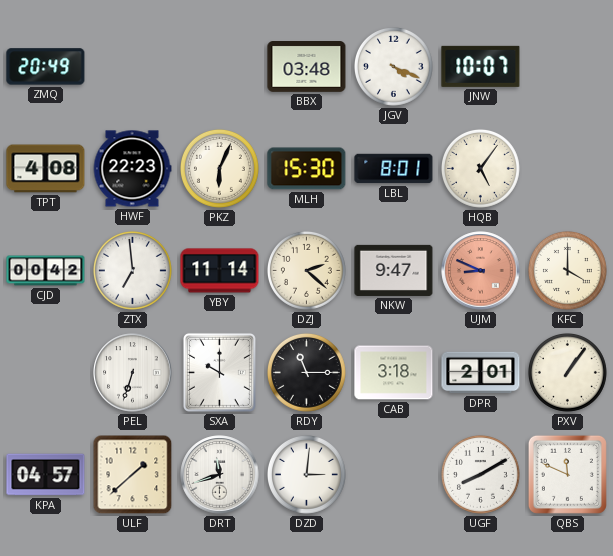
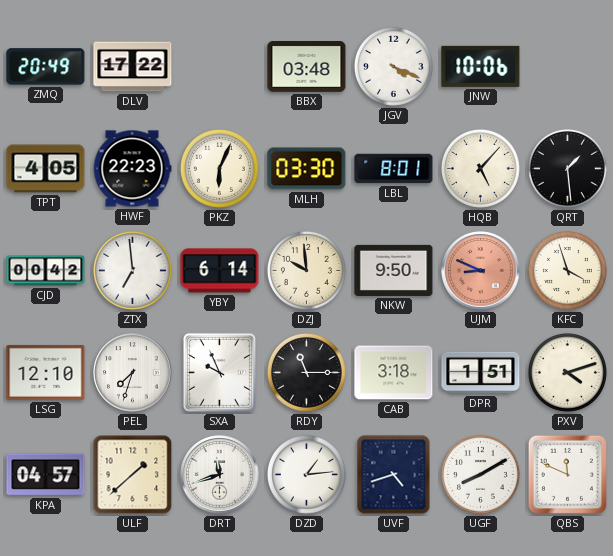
DLV: none -> 17:22 (133, 67)
JNW: 10:07 -> 10:06 (481, 66)
TPT: 4:08 -> 4:05 (46, 169)
MLH: 15:30 -> 03:30 (307, 169)
HQB: 5:06 -> 5:07 (480, 168)
QRT: none -> 1:29 (567, 168)
YBY: 11:14 -> 6:14 (220, 271)
DZJ: 2:22 -> 9:59 (306, 270)
NKW: 9:47 -> 9:50 (394, 270)
KFC: 4:00 -> 3:57 (567, 270)
LSG: none -> 12:10 (46, 372)
PEL: 6:33 -> 7:33 (133, 373)
SXA: 10:00 -> 9:56 (219, 372)
DPR: 2:01 -> 1:51 (481, 373)
PXV: 1:06 -> 4:12 (567, 372)
DZD: 3:01 -> 1:14 (306, 474)
UVF: none -> 4:42 (394, 475)
